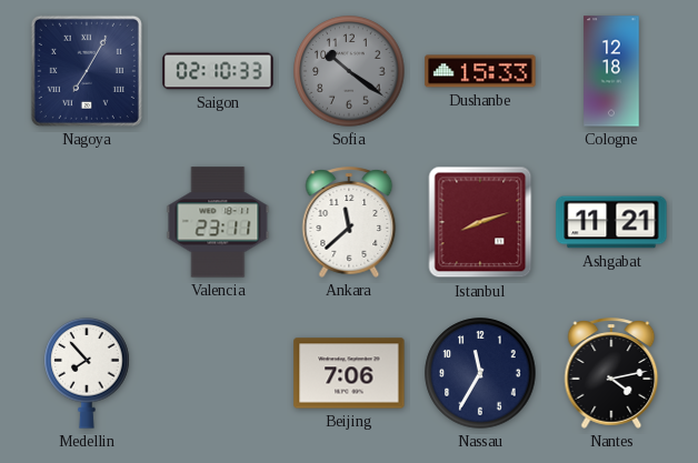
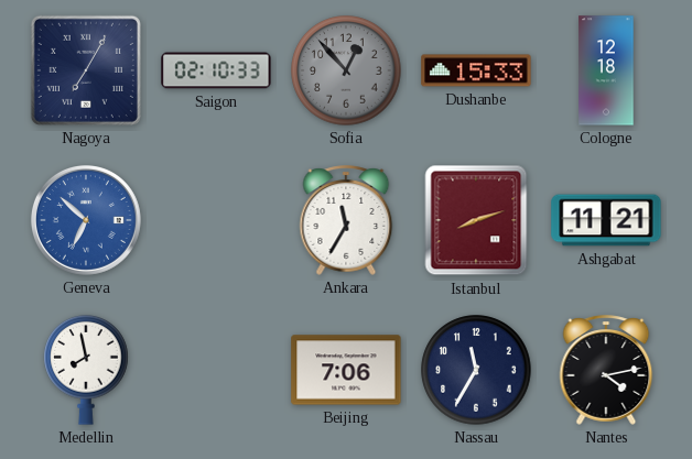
Sofia: 10:21 -> 12:53 (346, 70)
Geneva: none -> 6:52 (86, 220)
Valencia: 23:11 -> none (218, 222)
Ankara: 11:38 -> 11:35 (346, 220)
Medellin: 7:53 -> 7:58 (86, 370)
